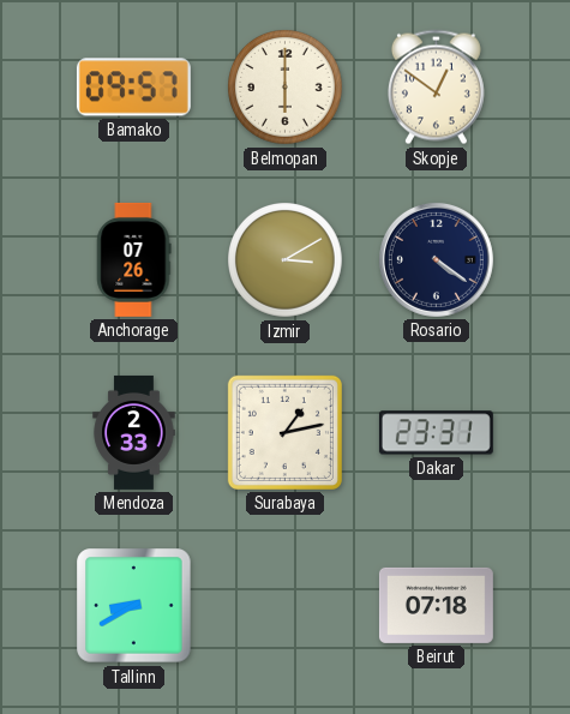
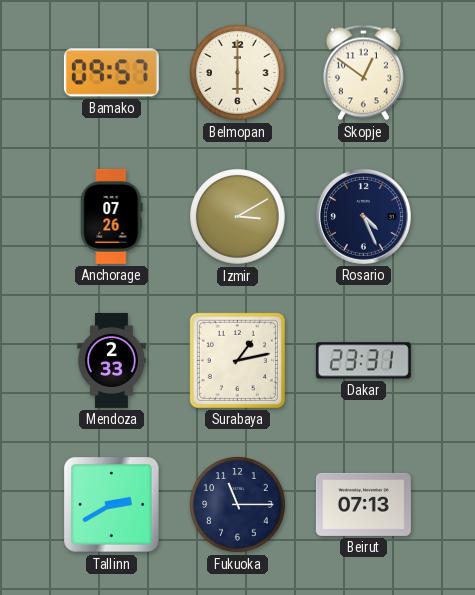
Rosario: 4:21 -> 4:26 (363, 216)
Tallinn: 8:40 -> 2:40 (112, 505)
Fukuoka: none -> 11:15 (238, 505)
Beirut: 07:18 -> 07:13 (363, 504)
